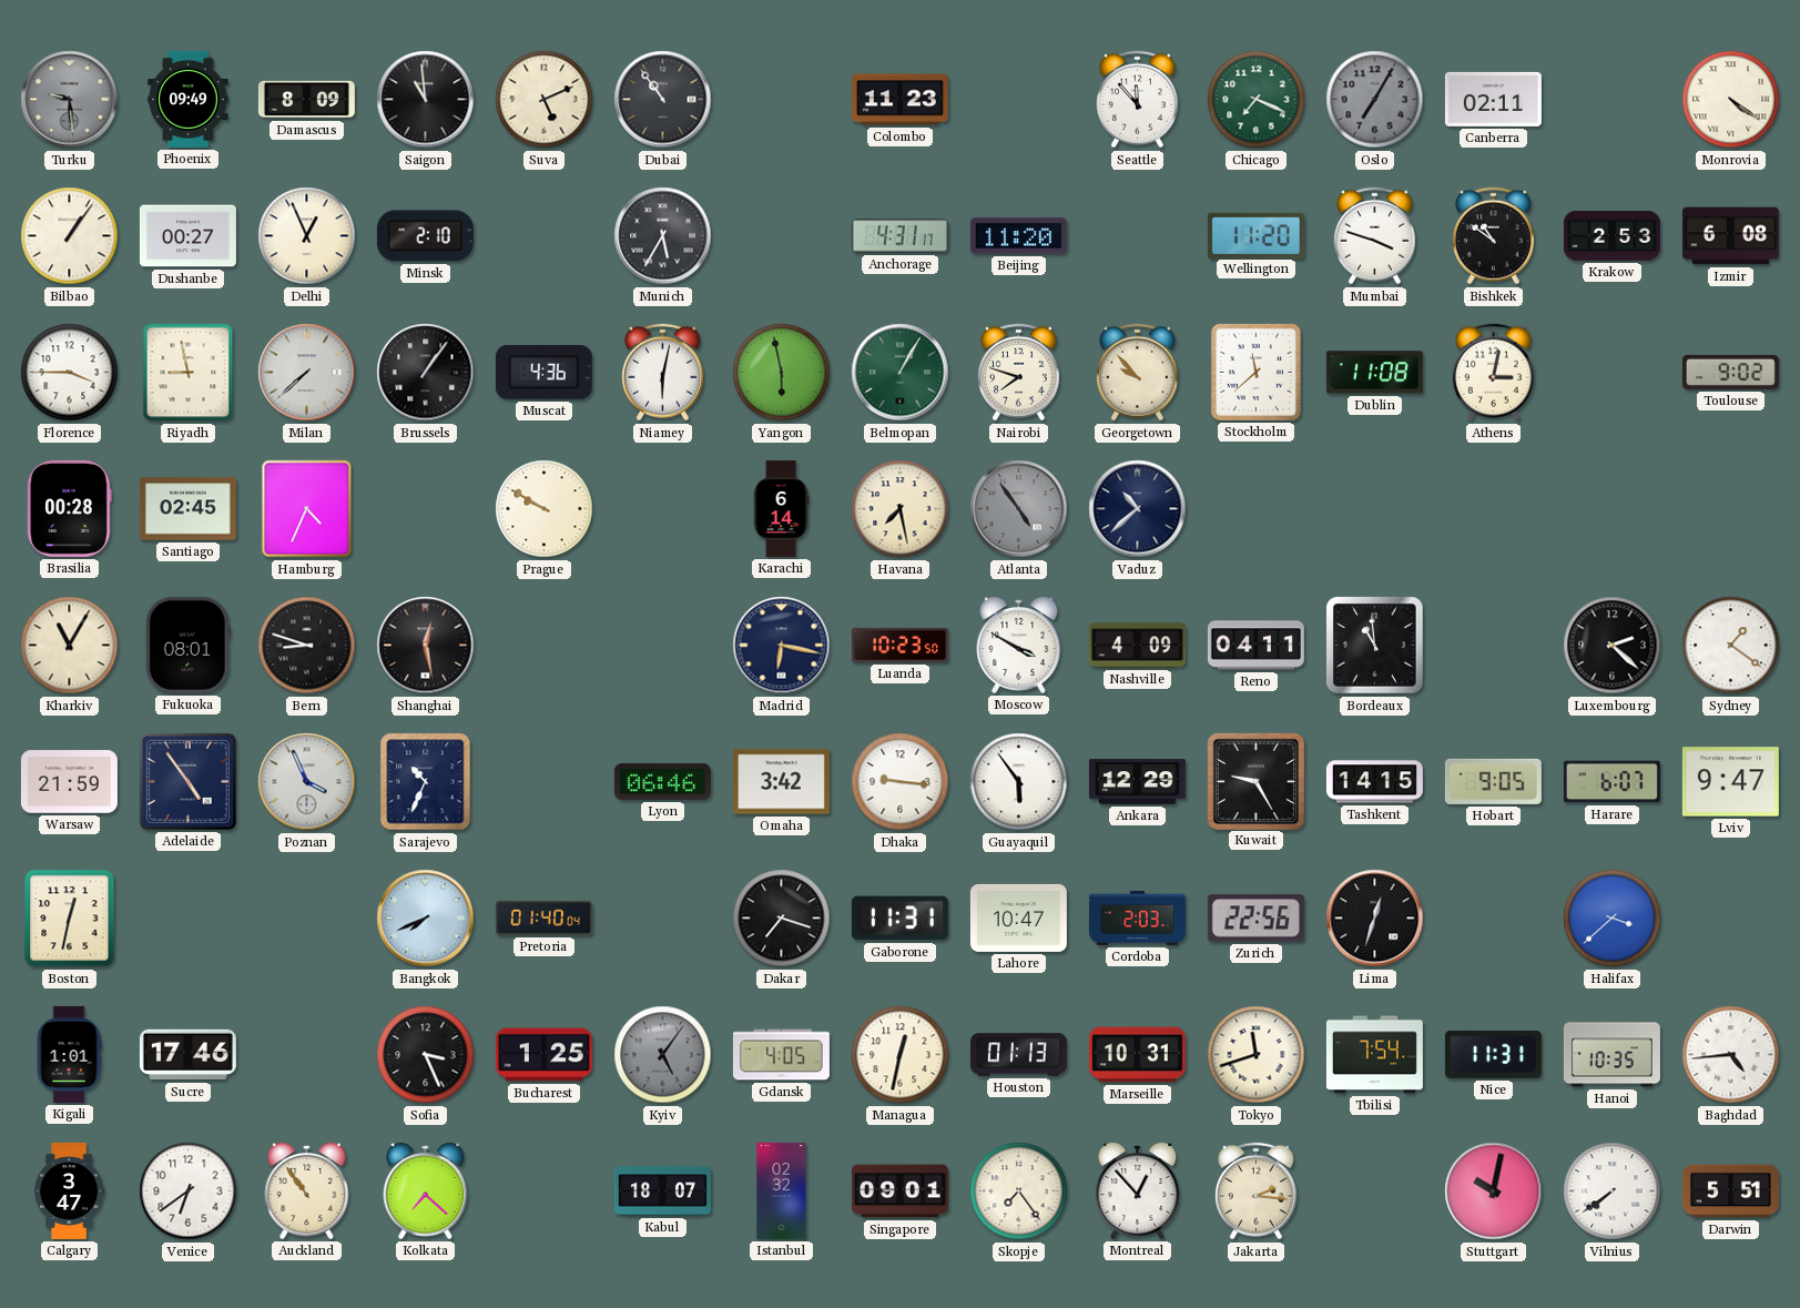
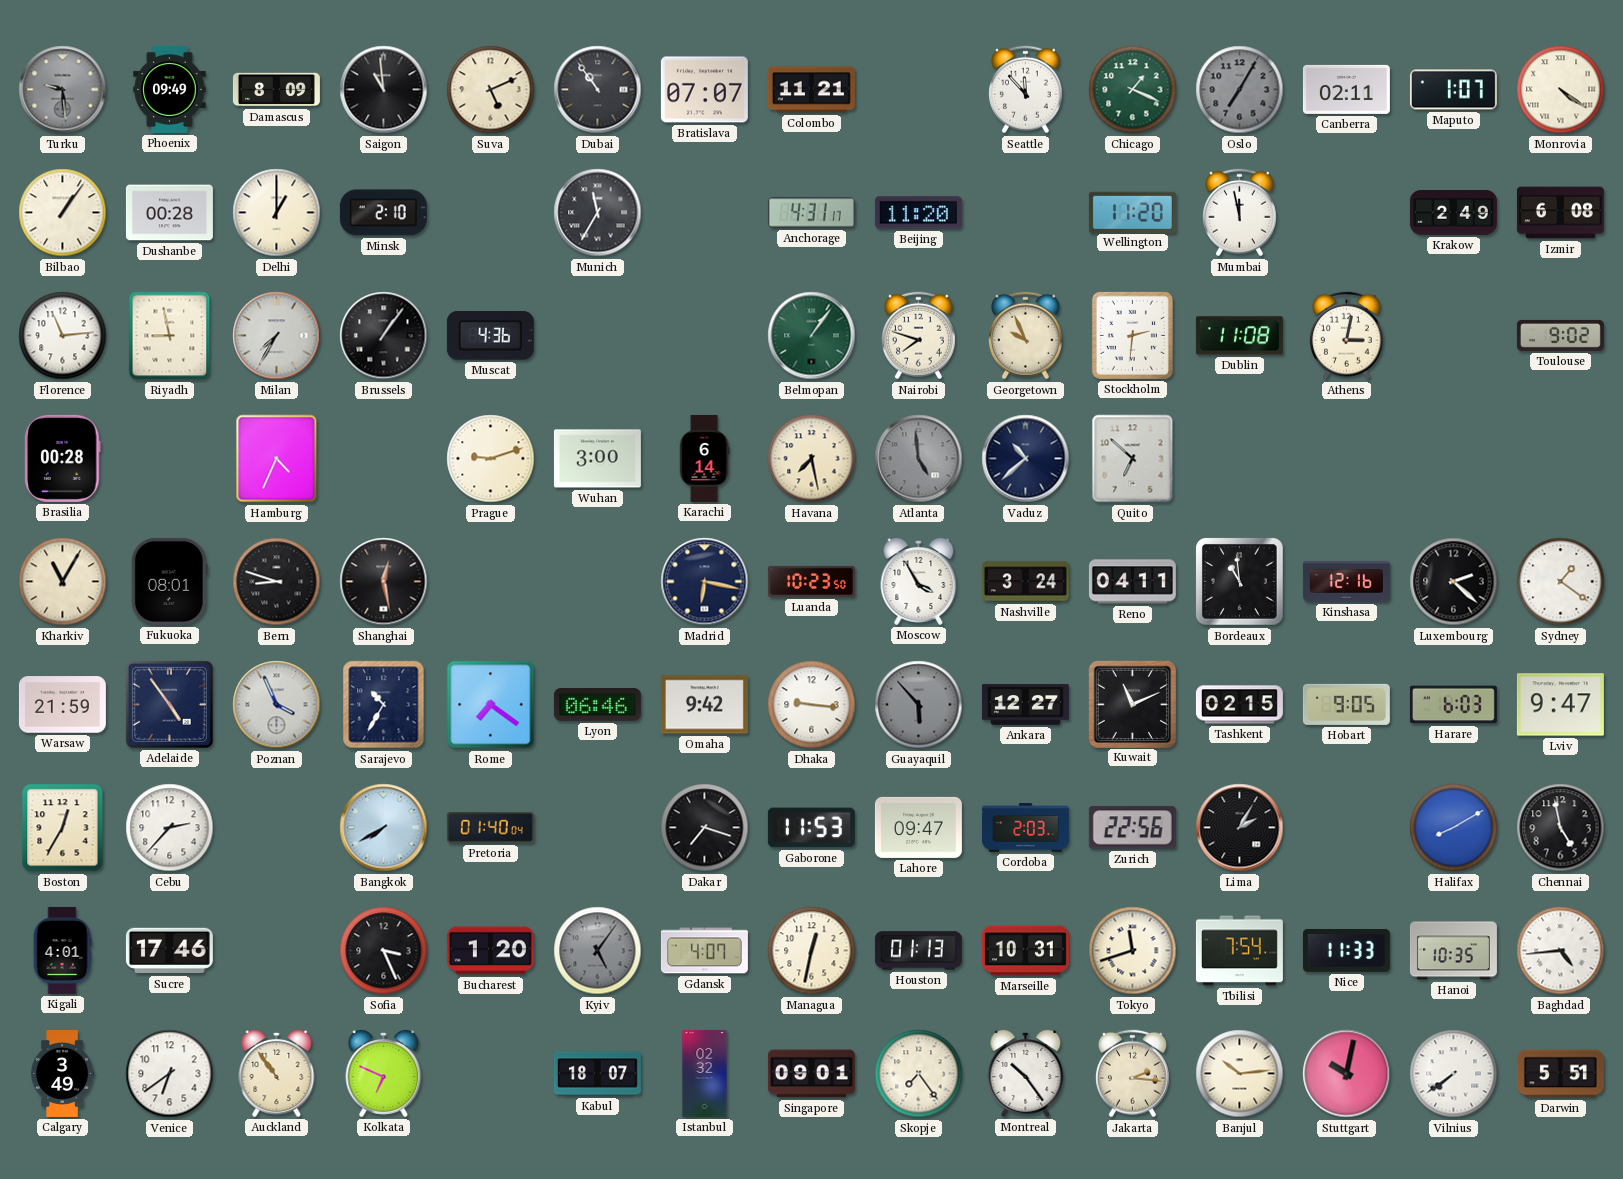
Bratislava: none -> 07:07 (704, 90)
Colombo: 11:23 -> 11:21 (811, 90)
Chicago: 7:19 -> 1:19 (1133, 90)
Maputo: none -> 1:07 (1453, 90)
Dushanbe: 00:27 -> 00:28 (169, 213)
Delhi: 12:56 -> 1:00 (277, 213)
Munich: 5:35 -> 11:35 (598, 213)
Mumbai: 3:48 -> 11:58 (1239, 213)
Bishkek: 10:51 -> none (1493, 236)
Krakow: 2:53 -> 2:49 (1453, 213)
Florence: 3:45 -> 11:14 (63, 336)
Milan: 7:38 -> 7:35 (277, 336)
Niamey: 6:02 -> none (662, 373)
Yangon: 5:58 -> none (782, 373)
Belmopan: 1:05 -> 1:06 (812, 336)
Georgetown: 9:53 -> 9:56 (1025, 336)
Stockholm: 11:38 -> 2:31 (1132, 335)
Santiago: 02:45 -> none (187, 509)
Prague: 9:50 -> 9:12 (491, 459)
Wuhan: none -> 3:00 (597, 459)
Atlanta: 4:54 -> 4:59 (919, 459)
Quito: none -> 6:52 (1133, 459)
Moscow: 3:50 -> 3:55 (919, 582)
Nashville: 4:09 -> 3:24 (1025, 582)
Kinshasa: none -> 12:16 (1346, 582)
Sarajevo: 10:34 -> 10:35 (384, 705)
Rome: none -> 7:21 (491, 705)
Omaha: 3:42 -> 9:42 (704, 705)
Guayaquil: 5:54 -> 5:53 (919, 705)
Guayaquil dial: white -> grey (919, 705)
Ankara: 12:29 -> 12:27 (1025, 705)
Kuwait: 9:25 -> 11:11 (1133, 704)
Tashkent: 14:15 -> 02:15 (1239, 705)
Harare: 6:07 -> 6:03 (1453, 705)
Boston: 12:32 -> 12:35 (63, 828)
Cebu: none -> 2:37 (170, 828)
Bangkok: 7:41 -> 7:40 (384, 828)
Gaborone: 11:31 -> 11:53 (811, 828)
Lahore: 10:47 -> 09:47 (918, 827)
Lima: 12:33 -> 2:05 (1240, 828)
Halifax: 3:38 -> 8:10 (1454, 828)
Chennai: none -> 4:58 (1561, 828)
Kigali: 1:01 -> 4:01 (62, 950)
Bucharest: 1:25 -> 1:20 (490, 951)
Gdansk: 4:05 -> 4:07 (704, 951)
Nice: 11:31 -> 11:33 (1346, 950)
Calgary: 3:47 -> 3:49 (63, 1073)
Kolkata: 7:22 -> 6:49 (384, 1074)
Montreal: 12:53 -> 10:24 (1026, 1074)
Banjul: none -> 10:14 (1240, 1074)
